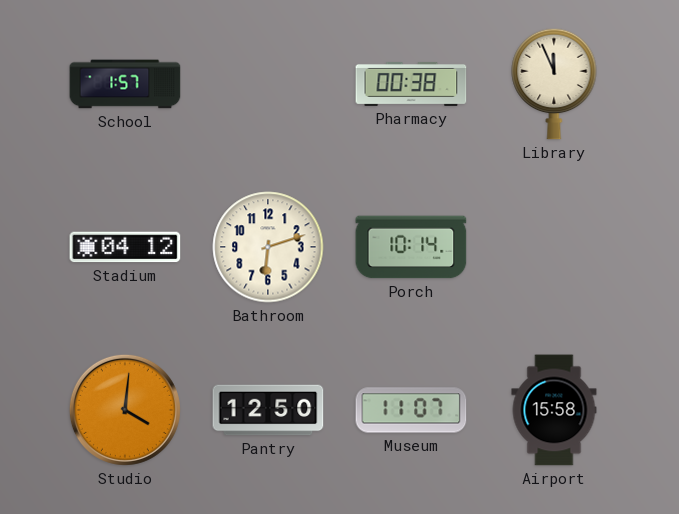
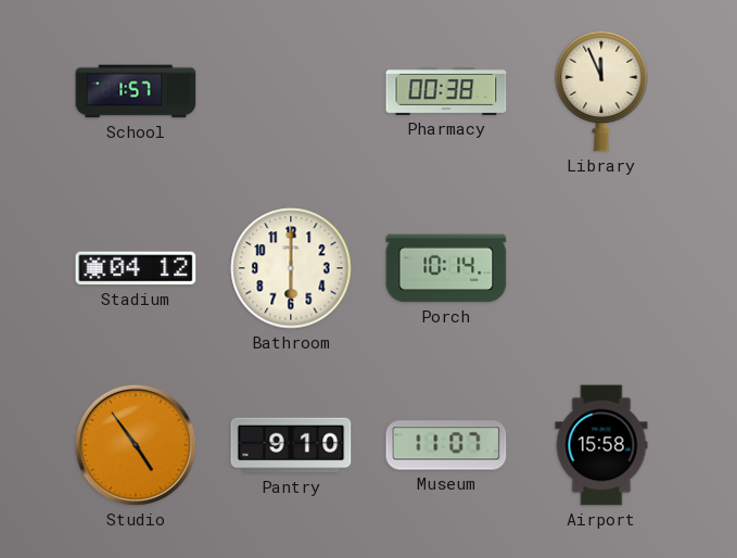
Bathroom: 6:12 -> 6:00 (291, 268)
Studio: 4:01 -> 4:54 (136, 445)
Pantry: 12:50 -> 9:10 (291, 445)
